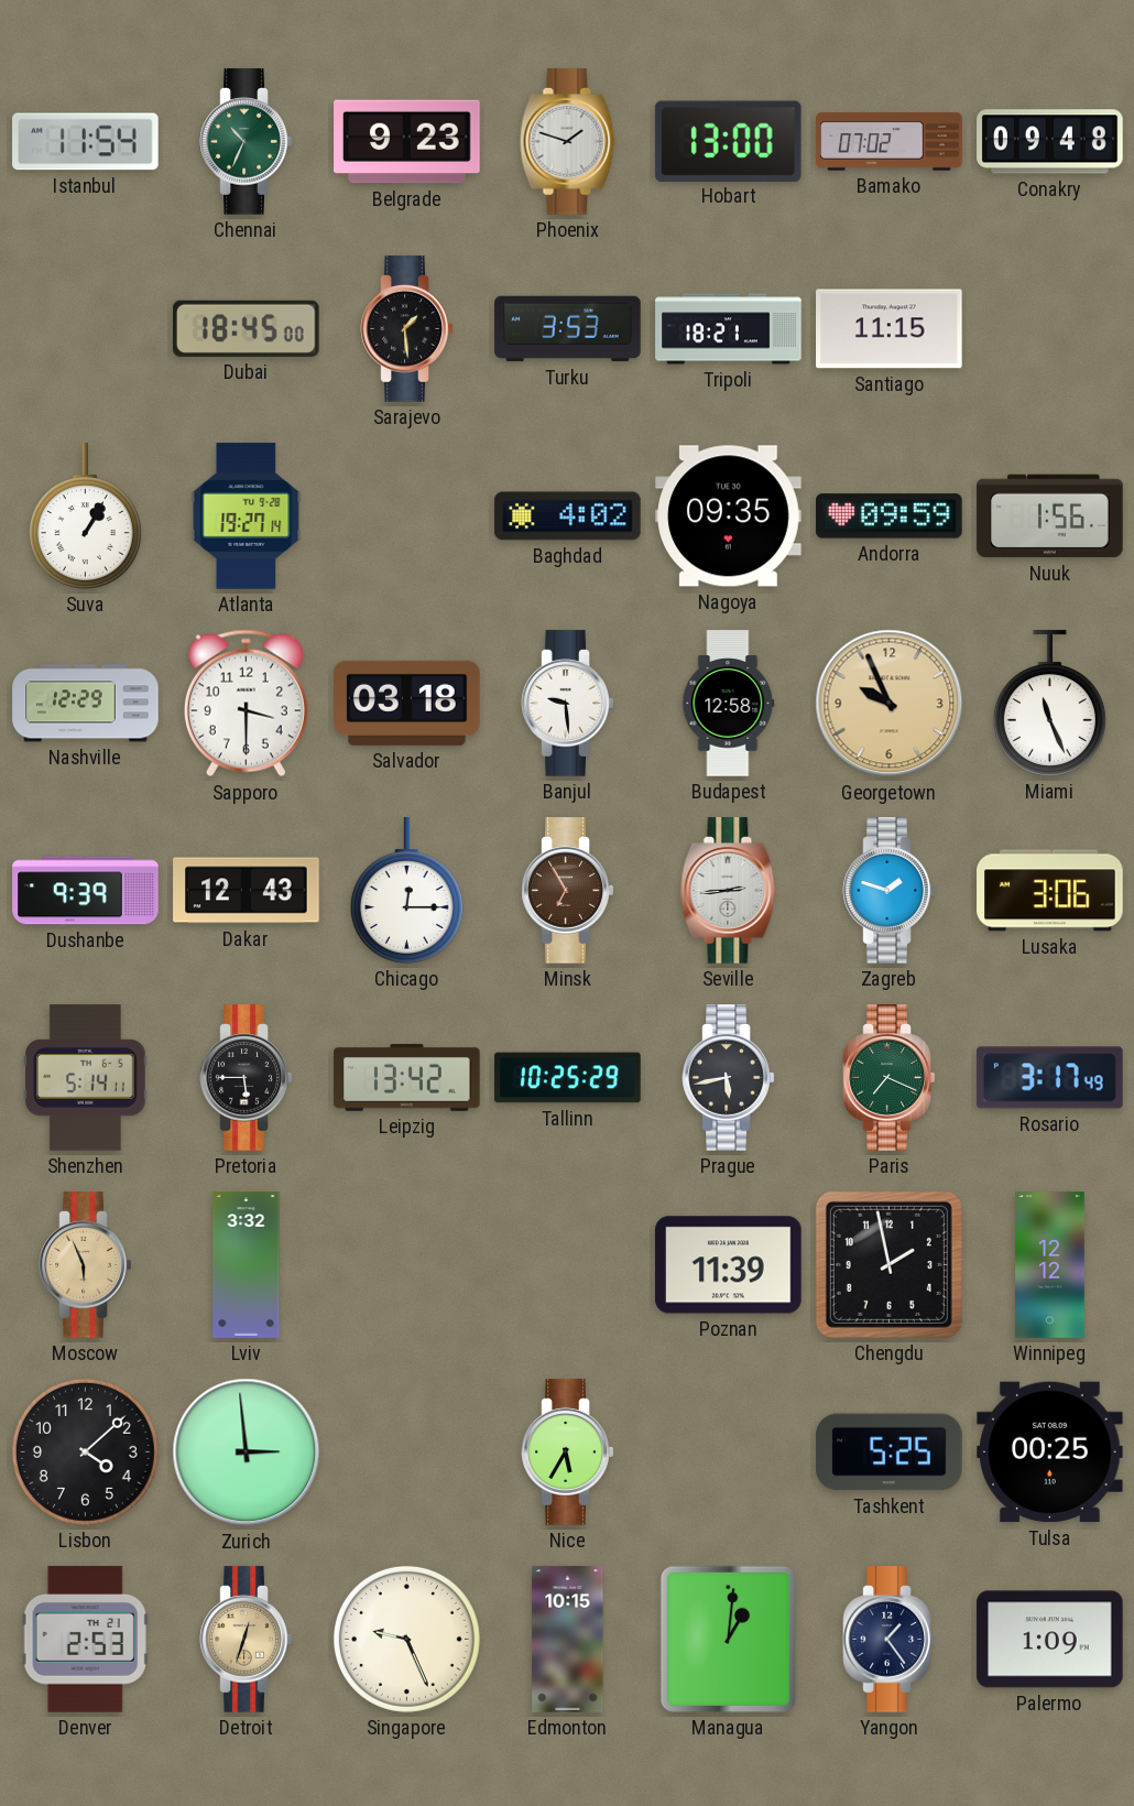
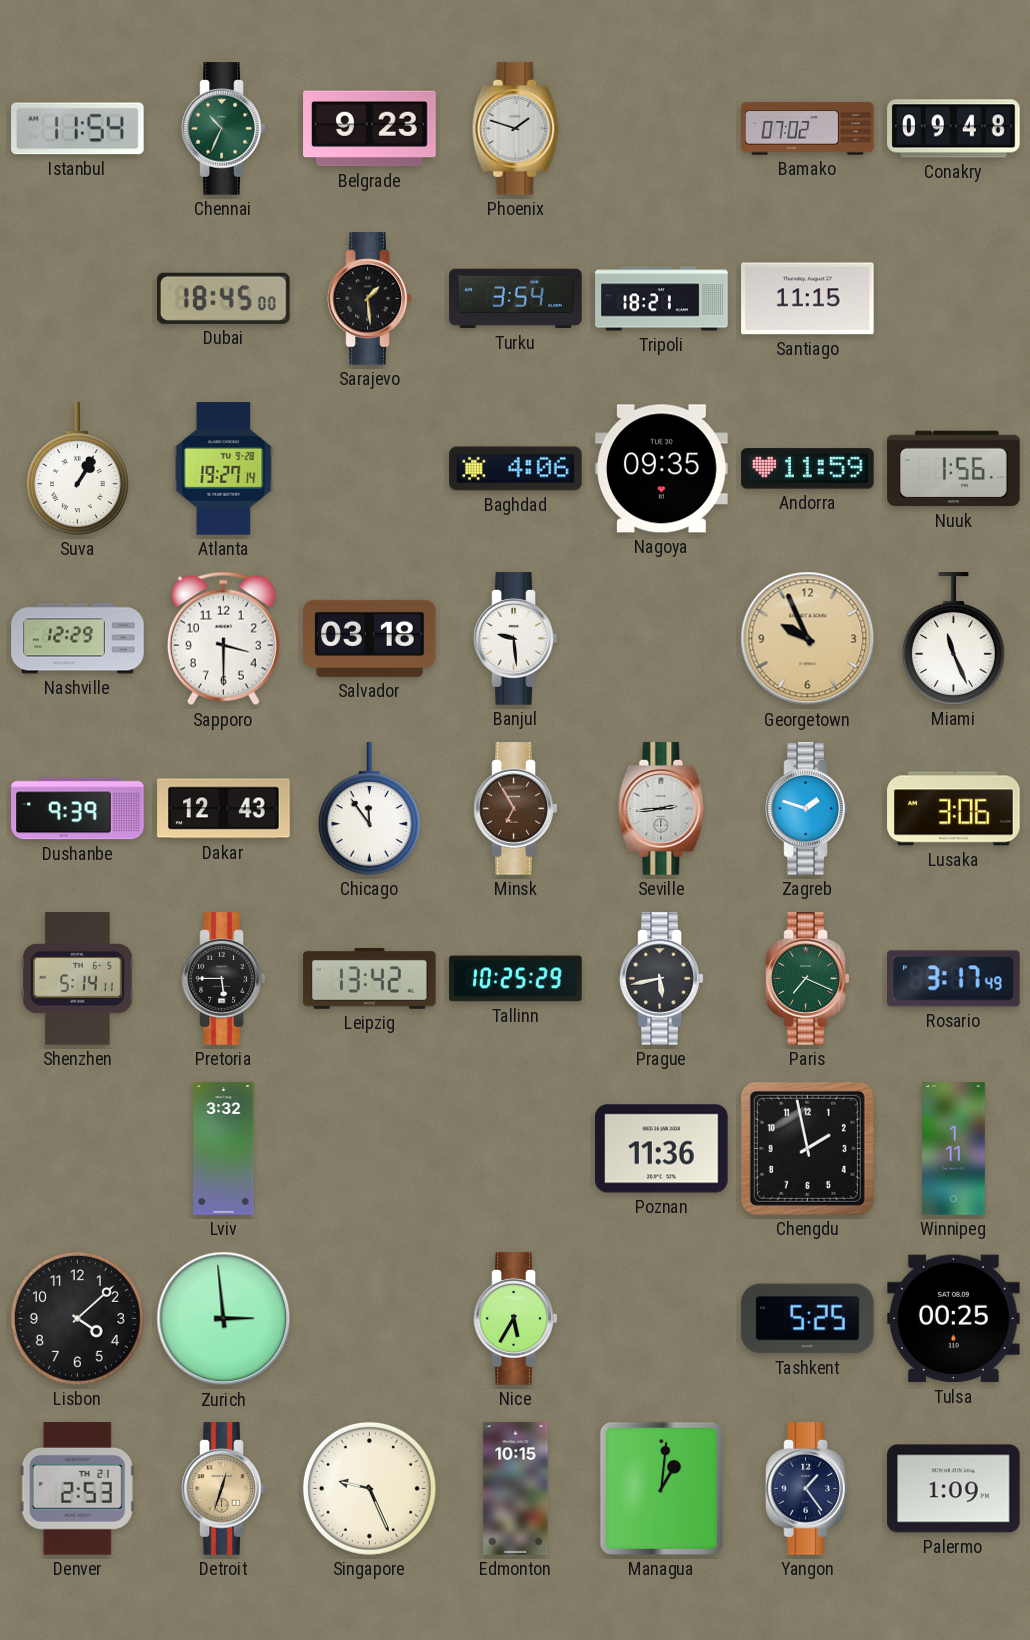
Hobart: 13:00 -> none (728, 141)
Turku: 3:53 -> 3:54 (516, 299)
Baghdad: 4:02 -> 4:06 (516, 469)
Andorra: 09:59 -> 11:59 (808, 469)
Budapest: 12:58 -> none (729, 704)
Chicago: 12:15 -> 11:54 (369, 809)
Moscow: 5:56 -> none (86, 1265)
Poznan: 11:39 -> 11:36 (662, 1149)
Winnipeg: 12:12 -> 1:11 (954, 1149)
